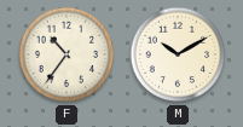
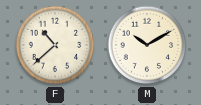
F: 10:36 -> 10:38 (55, 45)
